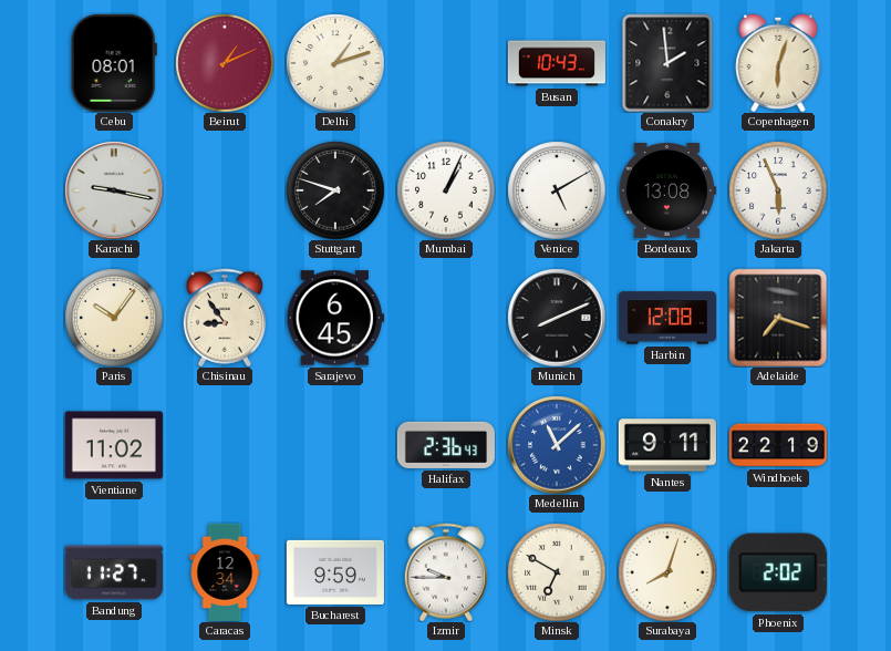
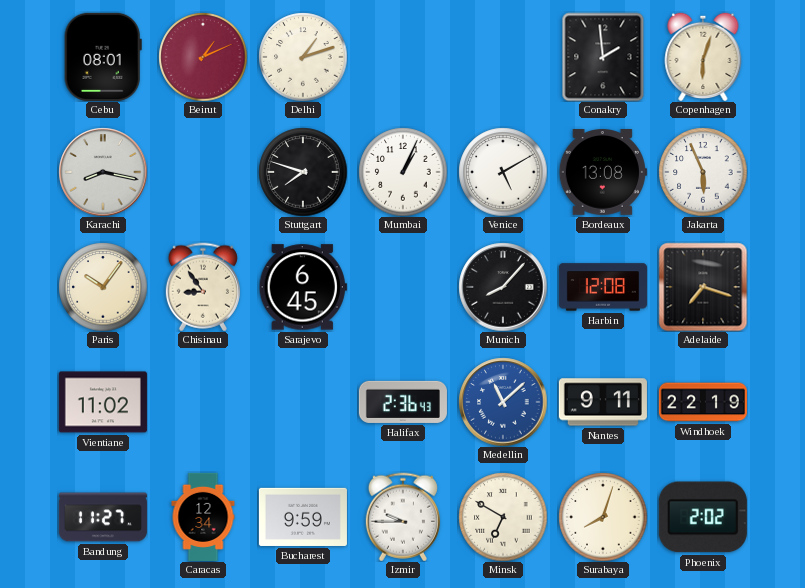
Busan: 10:43 -> none (557, 63)
Karachi: 9:17 -> 8:17 (103, 172)
Munich: 8:11 -> 8:07 (503, 287)
